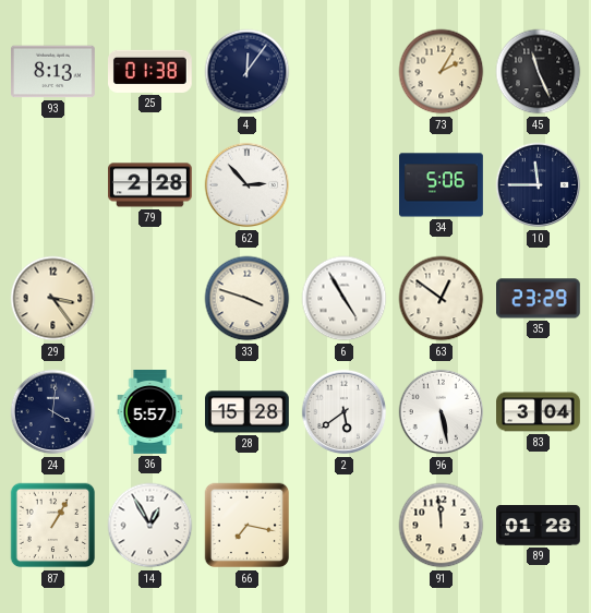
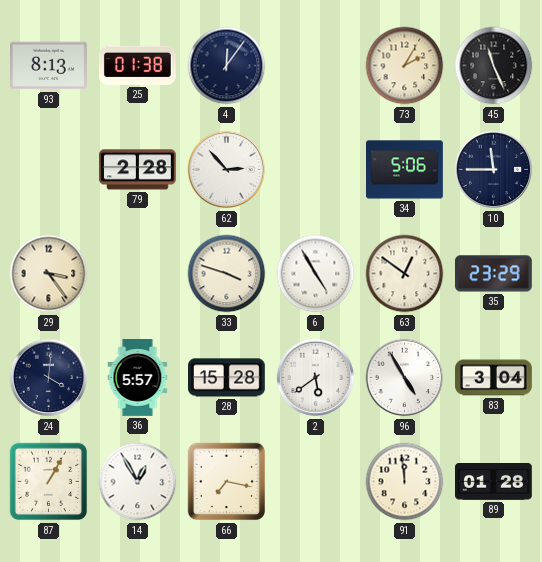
96: 5:28 -> 4:55 (405, 378)
